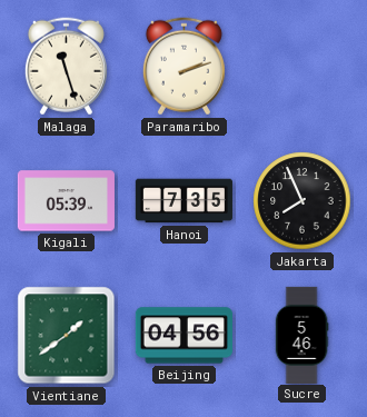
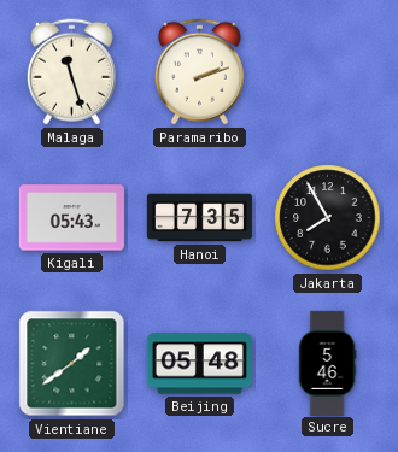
Kigali: 05:39 -> 05:43 (71, 218)
Jakarta: 7:56 -> 7:55 (328, 218)
Beijing: 04:56 -> 05:48 (199, 364)
